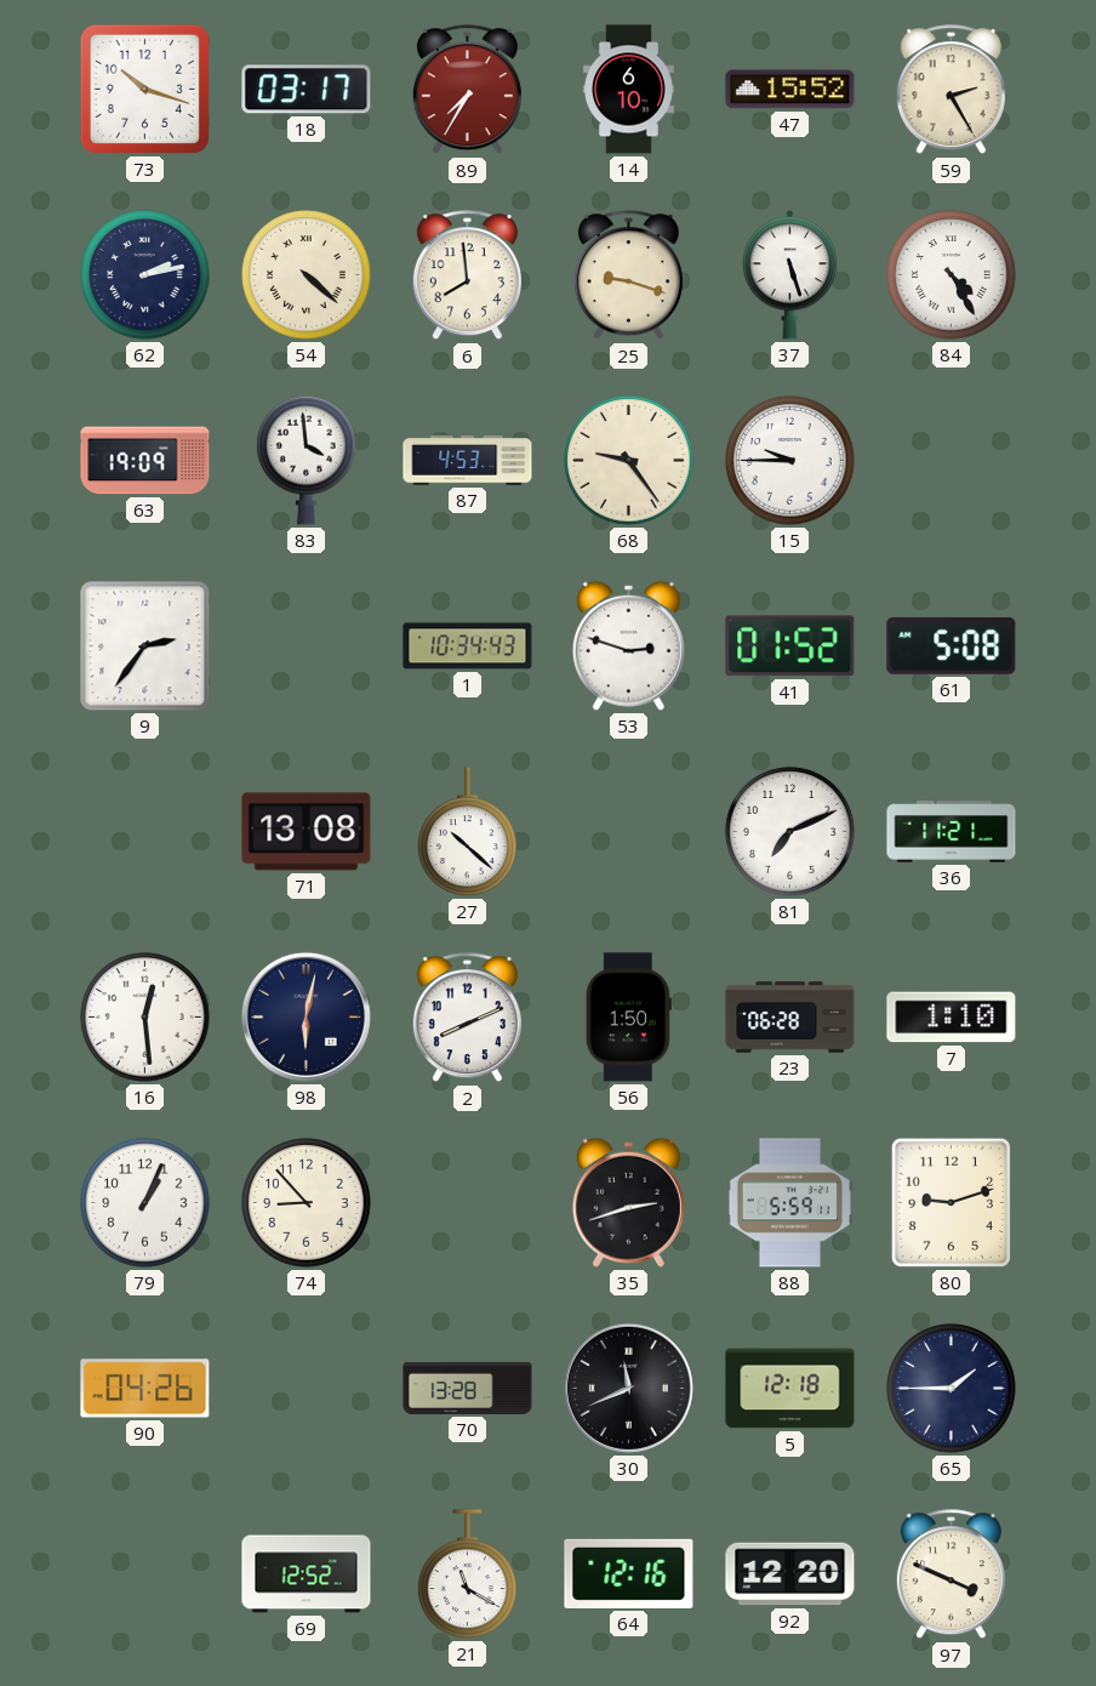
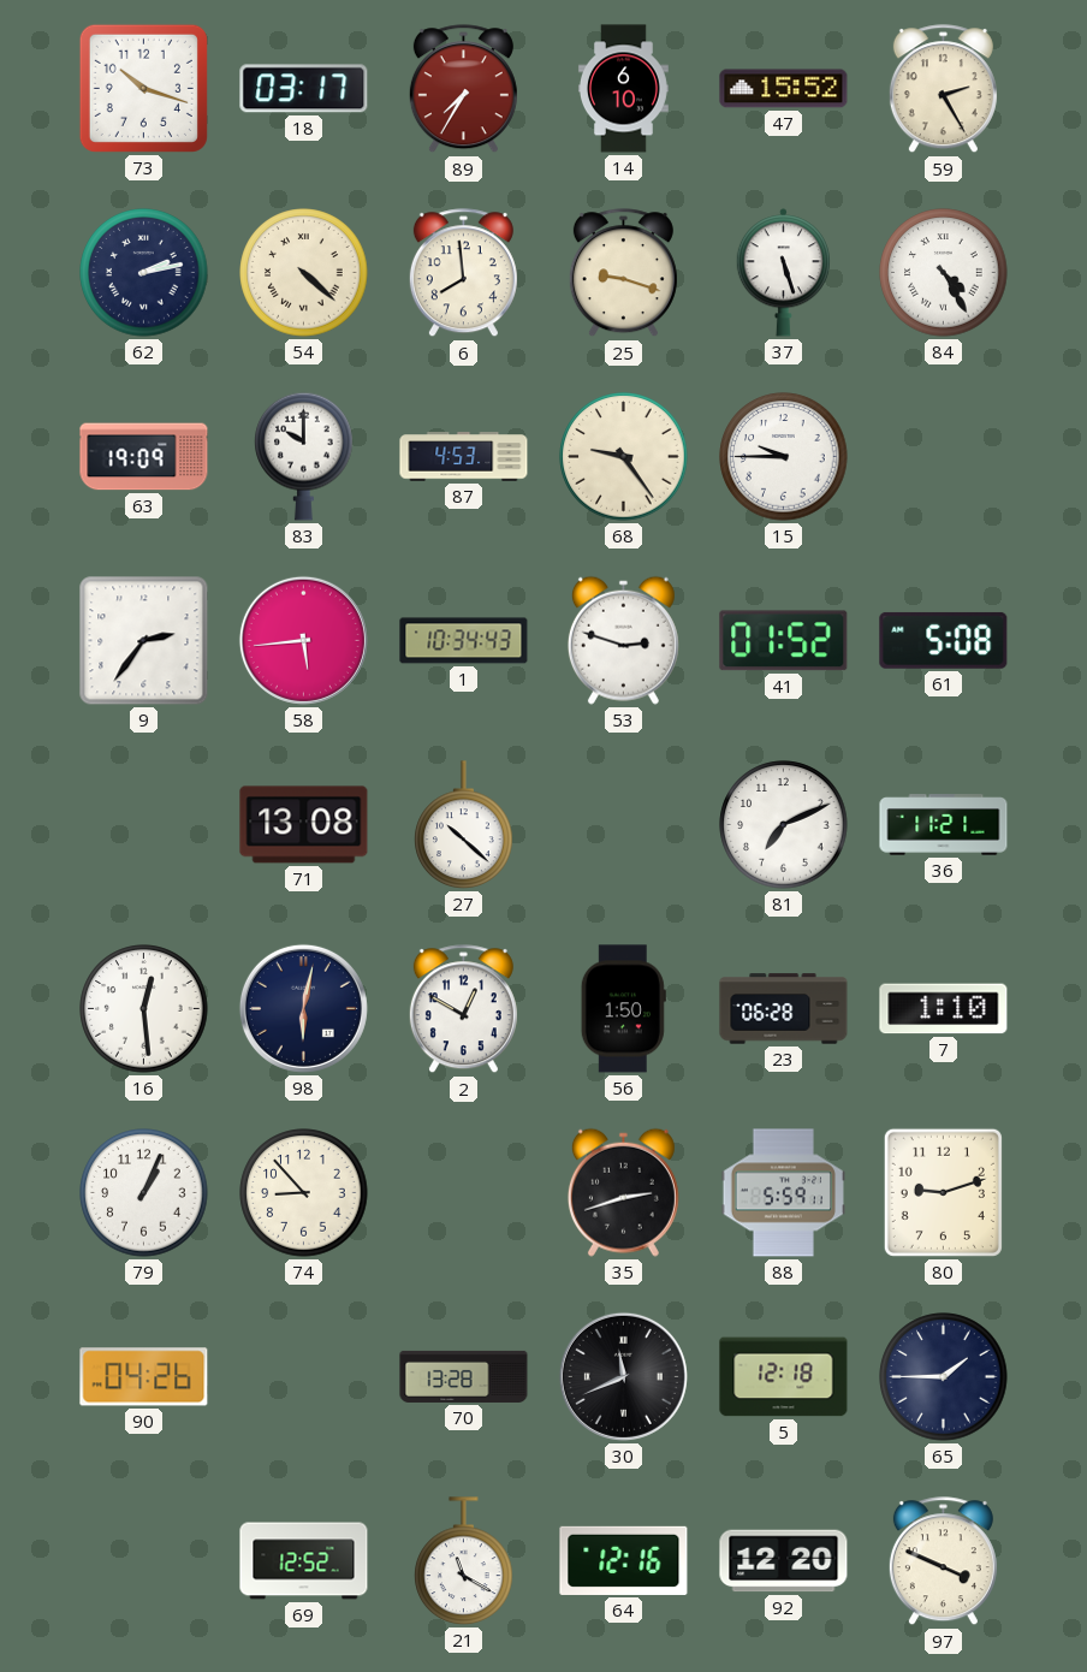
83: 3:59 -> 10:00 (304, 456)
58: none -> 5:44 (303, 640)
2: 8:11 -> 12:50 (463, 1009)
